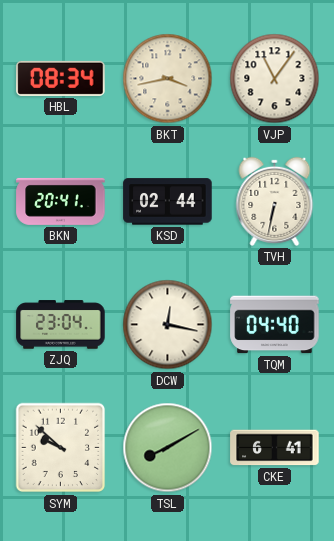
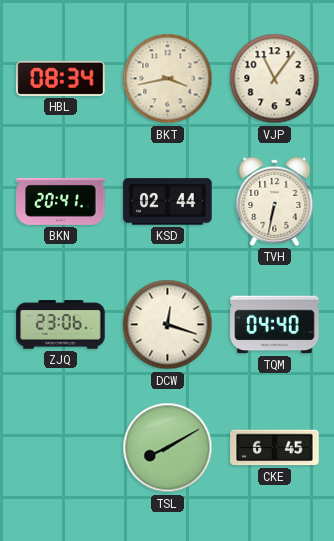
ZJQ: 23:04 -> 23:06 (61, 325)
DCW: 12:17 -> 12:18 (168, 325)
SYM: 9:52 -> none (61, 448)
CKE: 6:41 -> 6:45 (275, 448)
